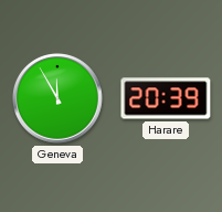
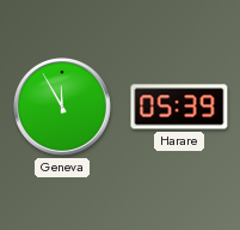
Harare: 20:39 -> 05:39 (179, 107)
